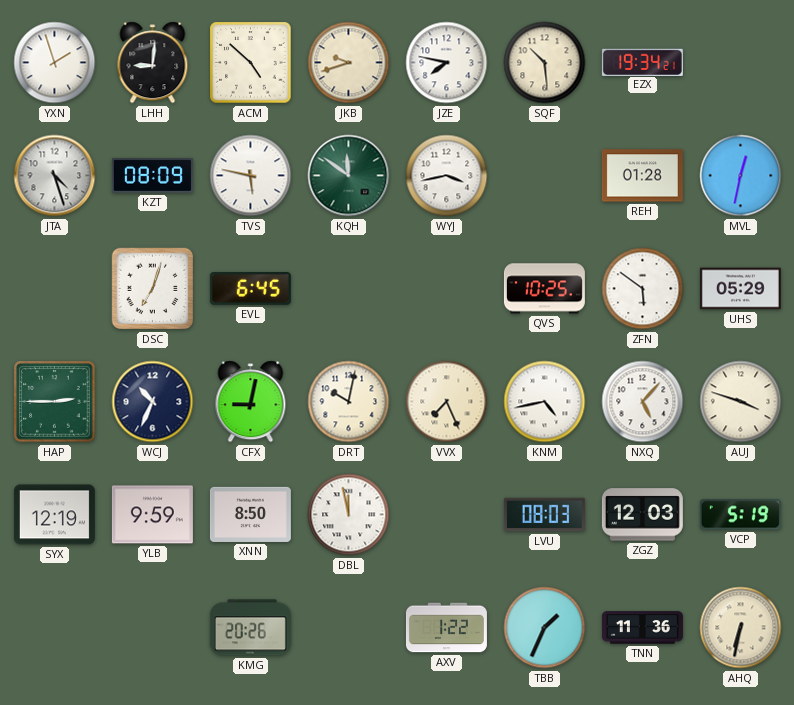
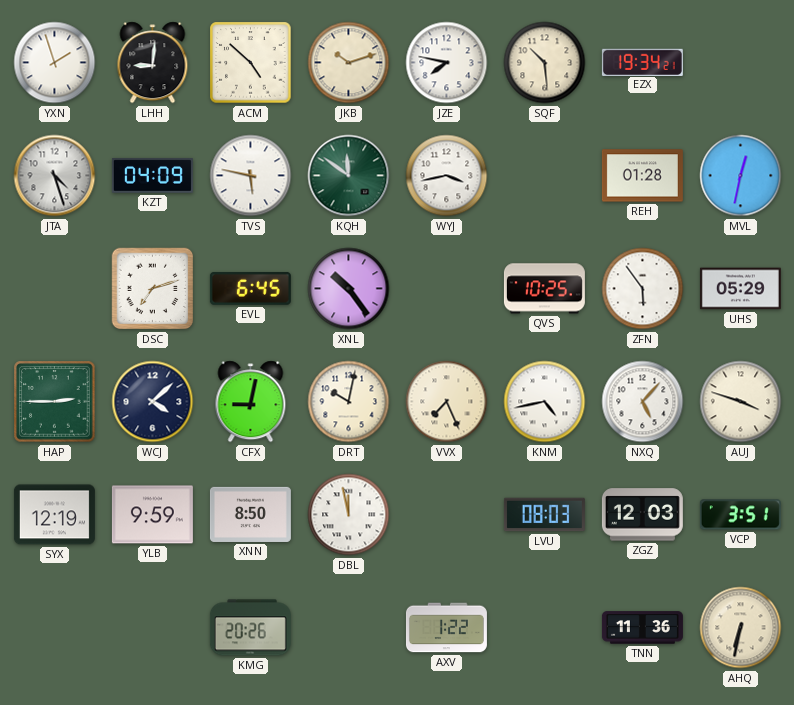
JKB: 9:42 -> 10:12 (349, 63)
KZT: 08:09 -> 04:09 (152, 176)
DSC: 7:03 -> 7:12 (153, 289)
XNL: none -> 10:24 (349, 289)
ZFN: 5:51 -> 5:54 (643, 289)
WCJ: 10:34 -> 4:08 (153, 402)
VCP: 5:19 -> 3:51 (740, 515)
TBB: 1:34 -> none (545, 628)
